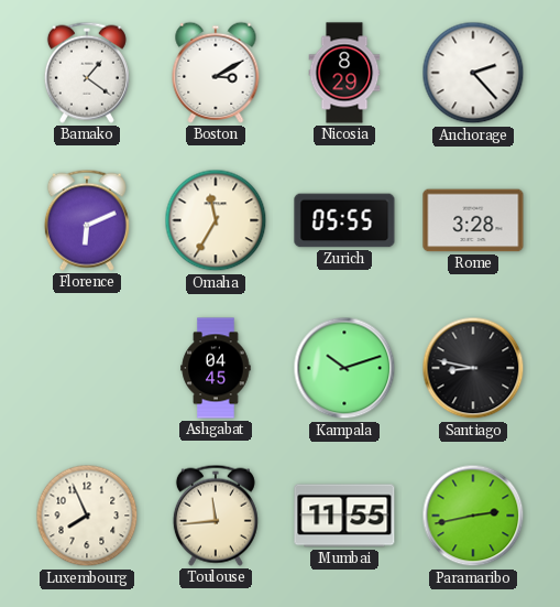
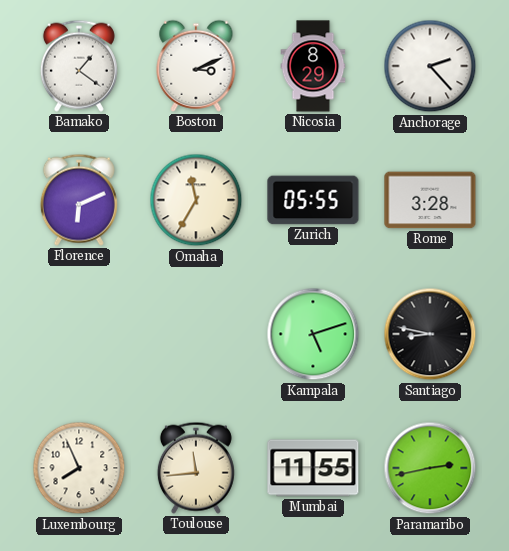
Boston: 3:10 -> 3:11 (196, 66)
Ashgabat: 04:45 -> none (216, 368)
Kampala: 10:12 -> 5:12 (313, 334)
